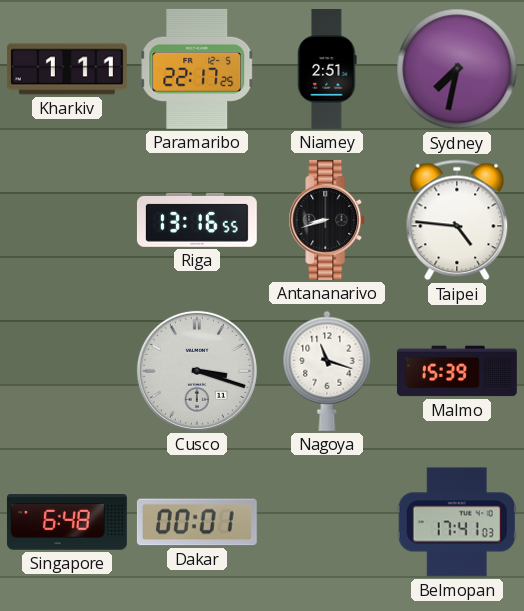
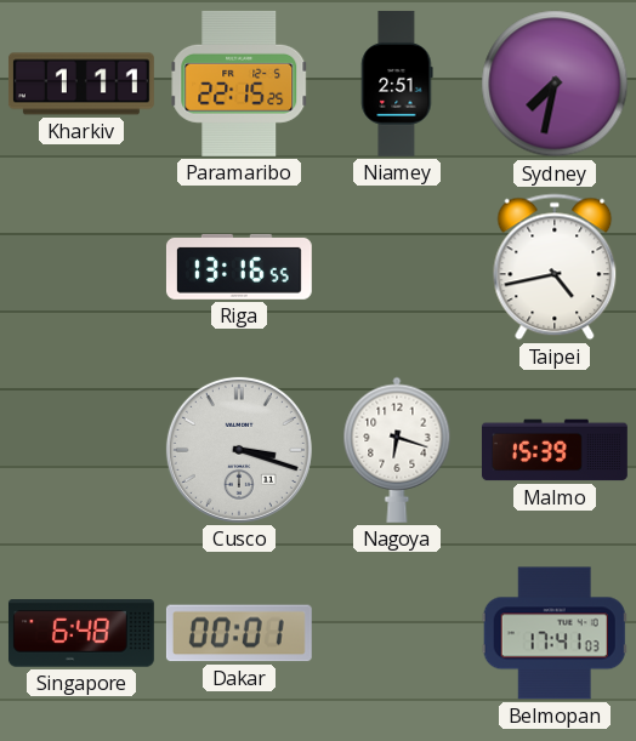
Paramaribo: 22:17 -> 22:15 (239, 84)
Antananarivo: 8:42 -> none (327, 220)
Taipei: 4:46 -> 4:43 (555, 267)
Nagoya: 11:18 -> 6:18 (397, 450)
